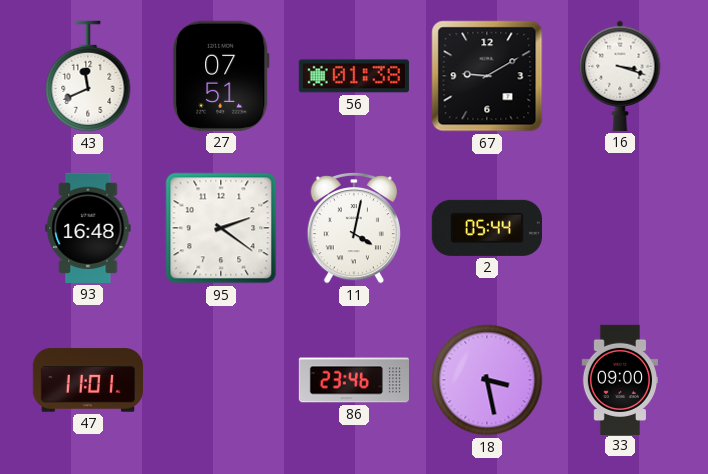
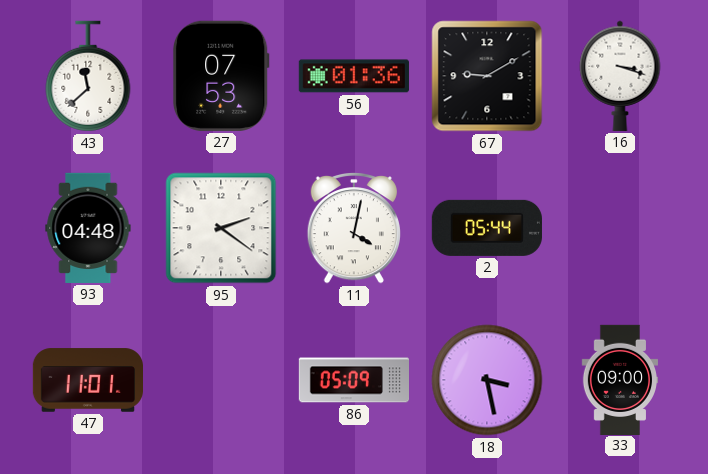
43: 11:41 -> 11:38 (88, 76)
27: 07:51 -> 07:53 (221, 76)
56: 01:38 -> 01:36 (354, 76)
93: 16:48 -> 04:48 (88, 228)
86: 23:46 -> 05:09 (353, 380)
